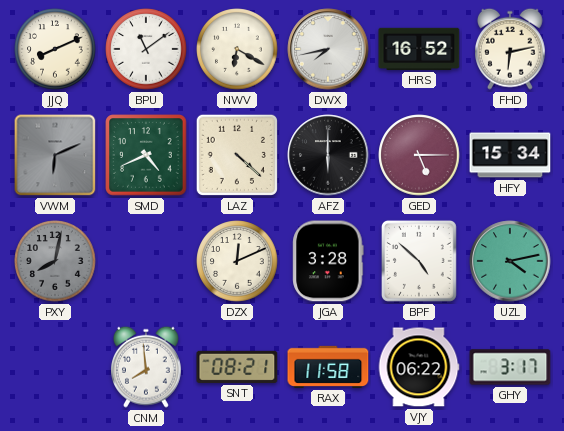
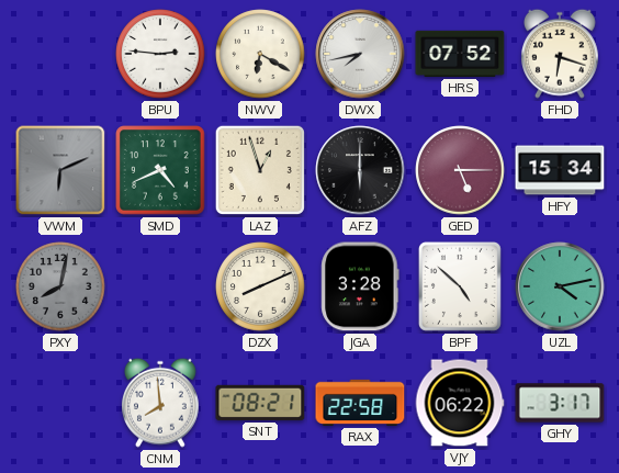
JJQ: 8:11 -> none (55, 49)
BPU: 11:09 -> 2:46 (160, 54)
HRS: 16:52 -> 07:52 (460, 54)
FHD: 6:13 -> 6:18 (561, 54)
LAZ: 4:22 -> 12:57 (260, 170)
DZX: 12:11 -> 8:11 (260, 286)
RAX: 11:58 -> 22:58 (360, 403)
